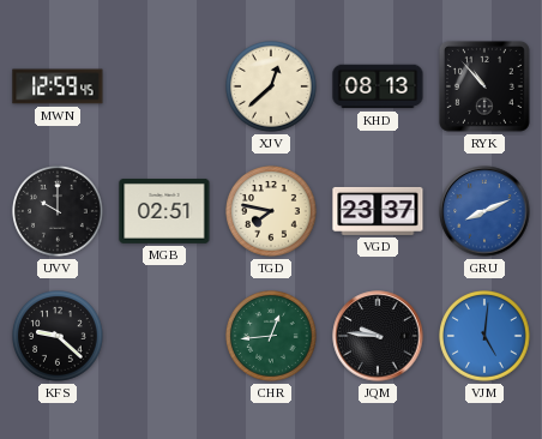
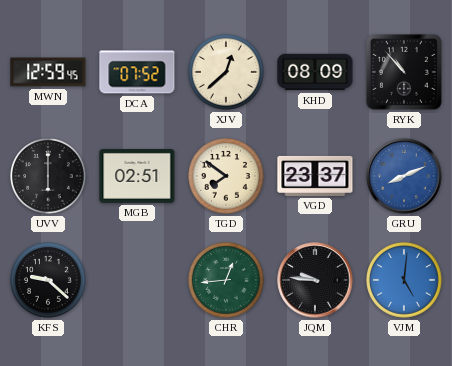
DCA: none -> 07:52 (137, 72)
KHD: 08:13 -> 08:09 (315, 72)
UVV: 10:00 -> 6:00 (49, 177)
TGD: 7:47 -> 7:51 (227, 177)
